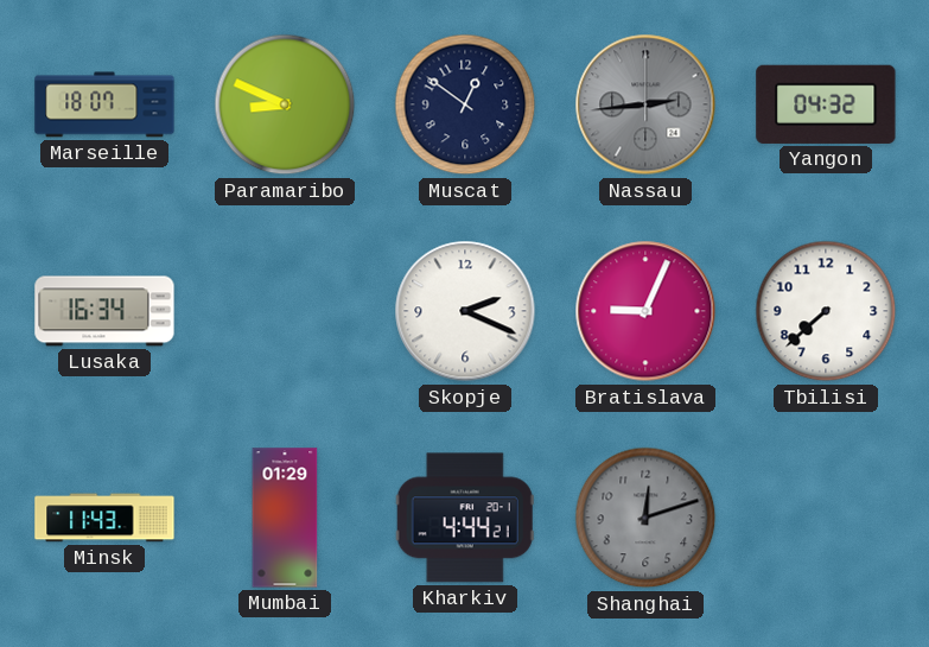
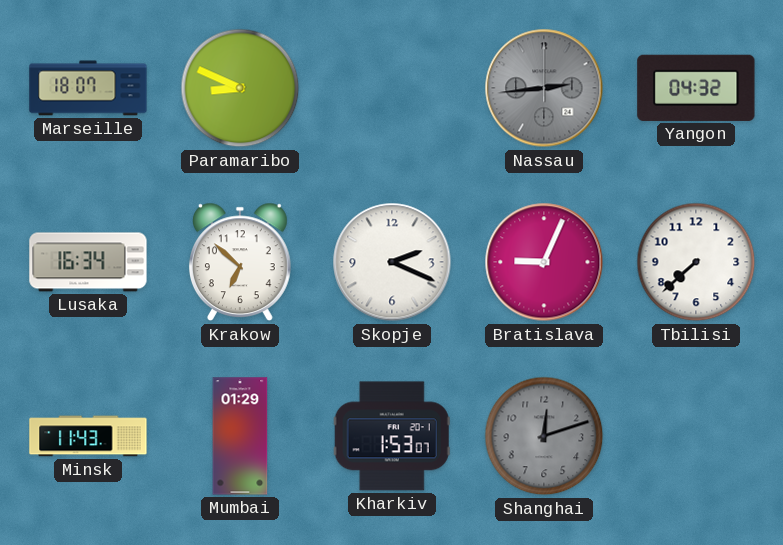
Muscat: 12:51 -> none (465, 104)
Krakow: none -> 6:52 (240, 262)
Kharkiv: 4:44 -> 1:53 (392, 436)
